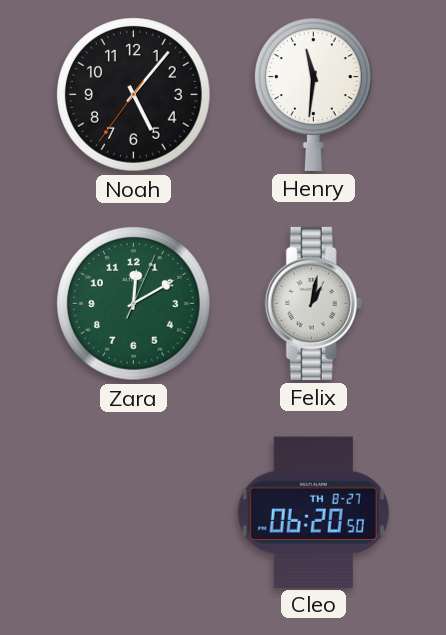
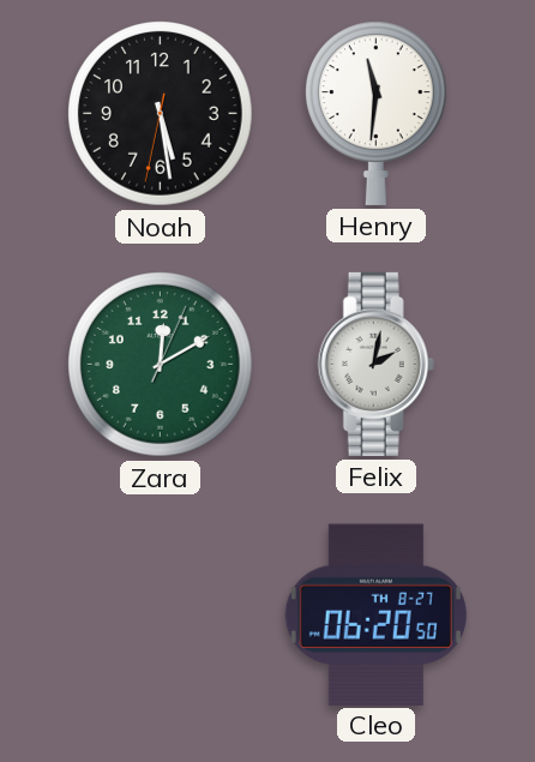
Noah: 5:06 -> 5:28 (161, 114)
Felix: 1:02 -> 2:02 (375, 364)
